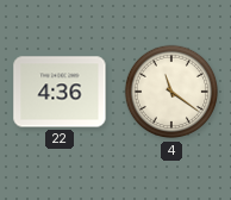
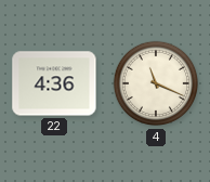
4: 11:21 -> 11:19 (156, 83)
